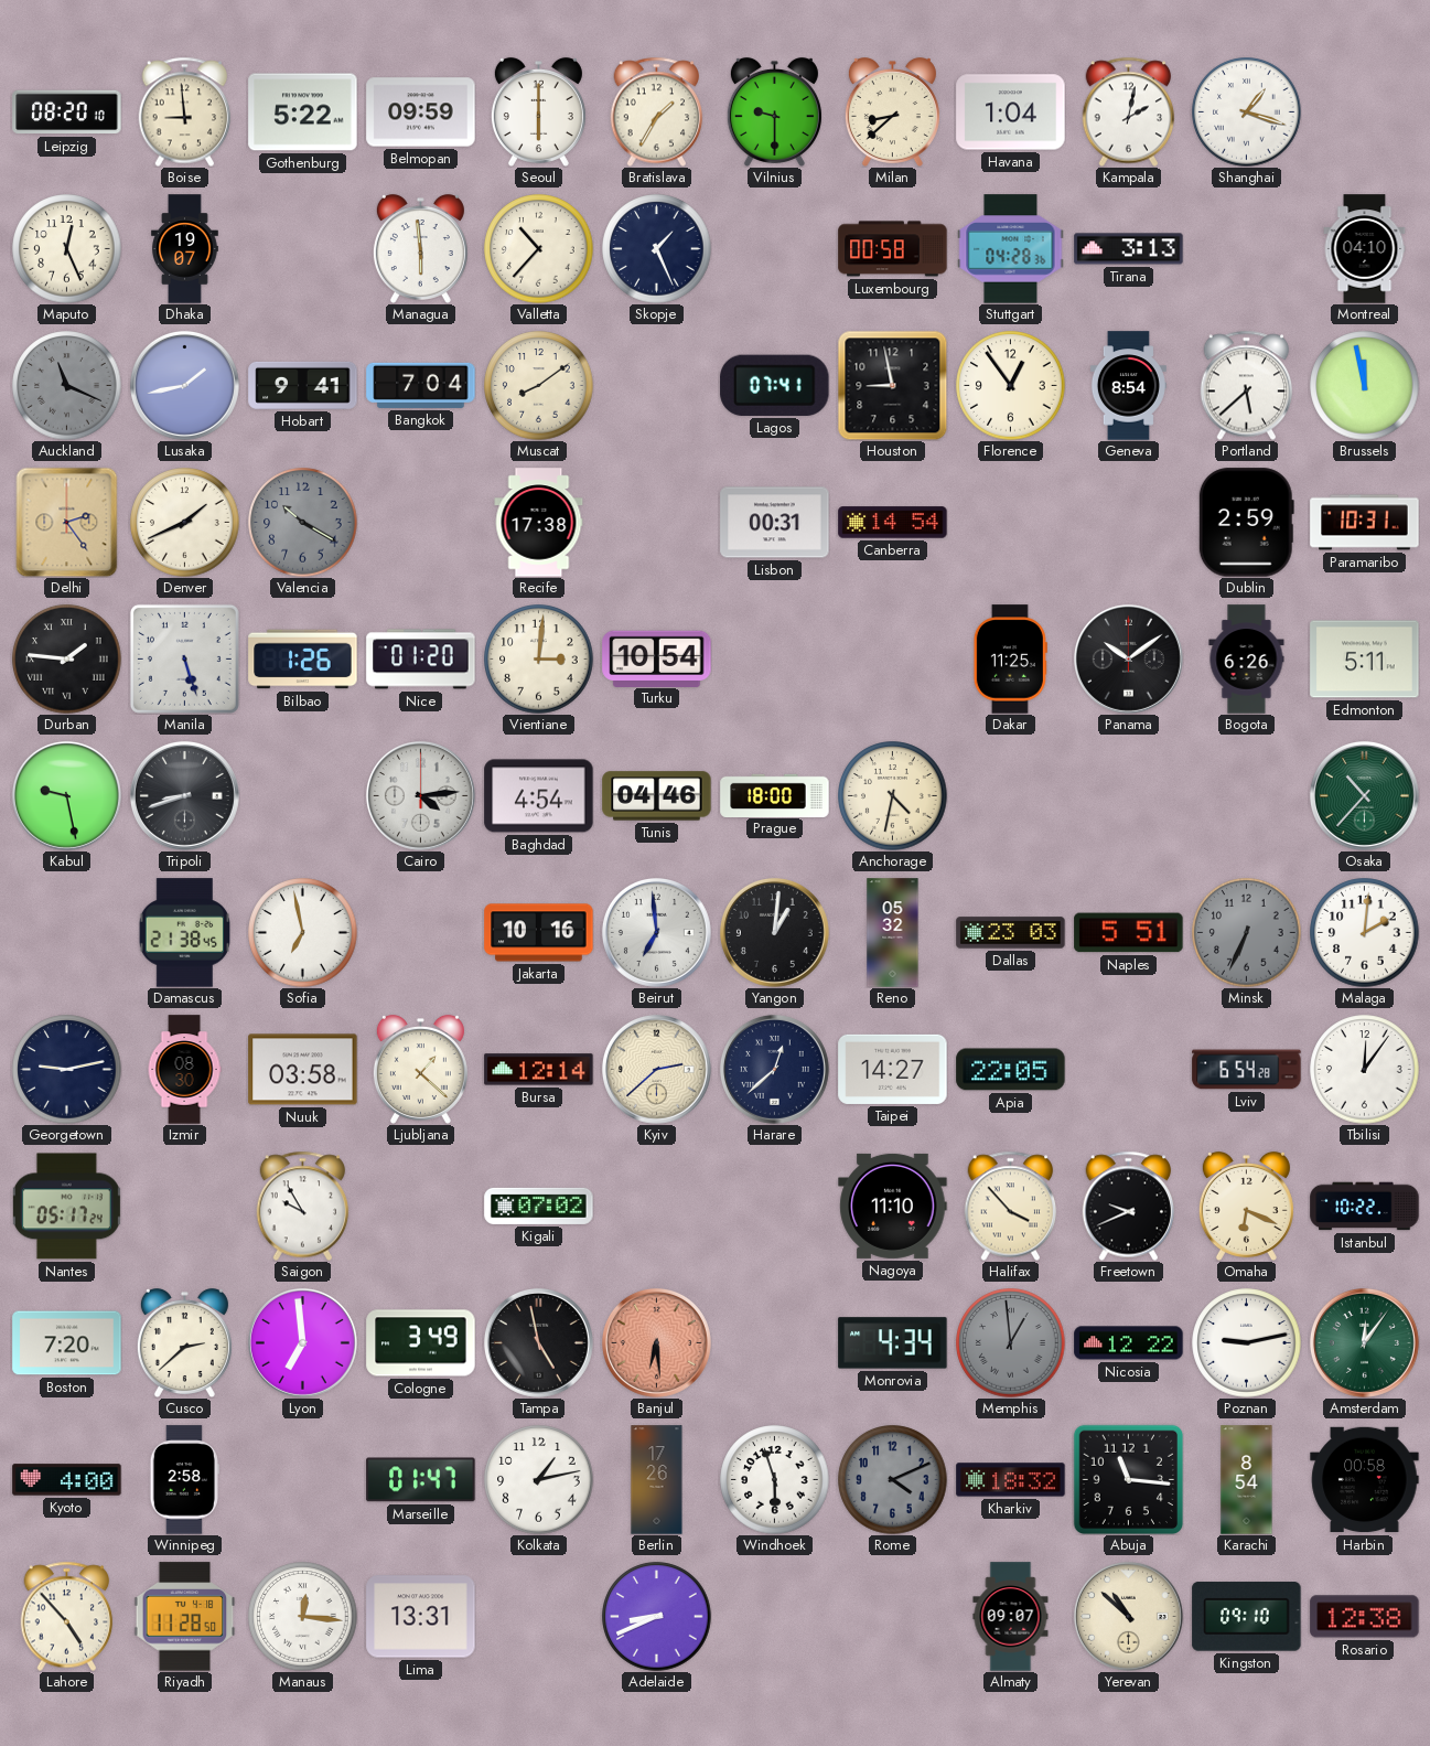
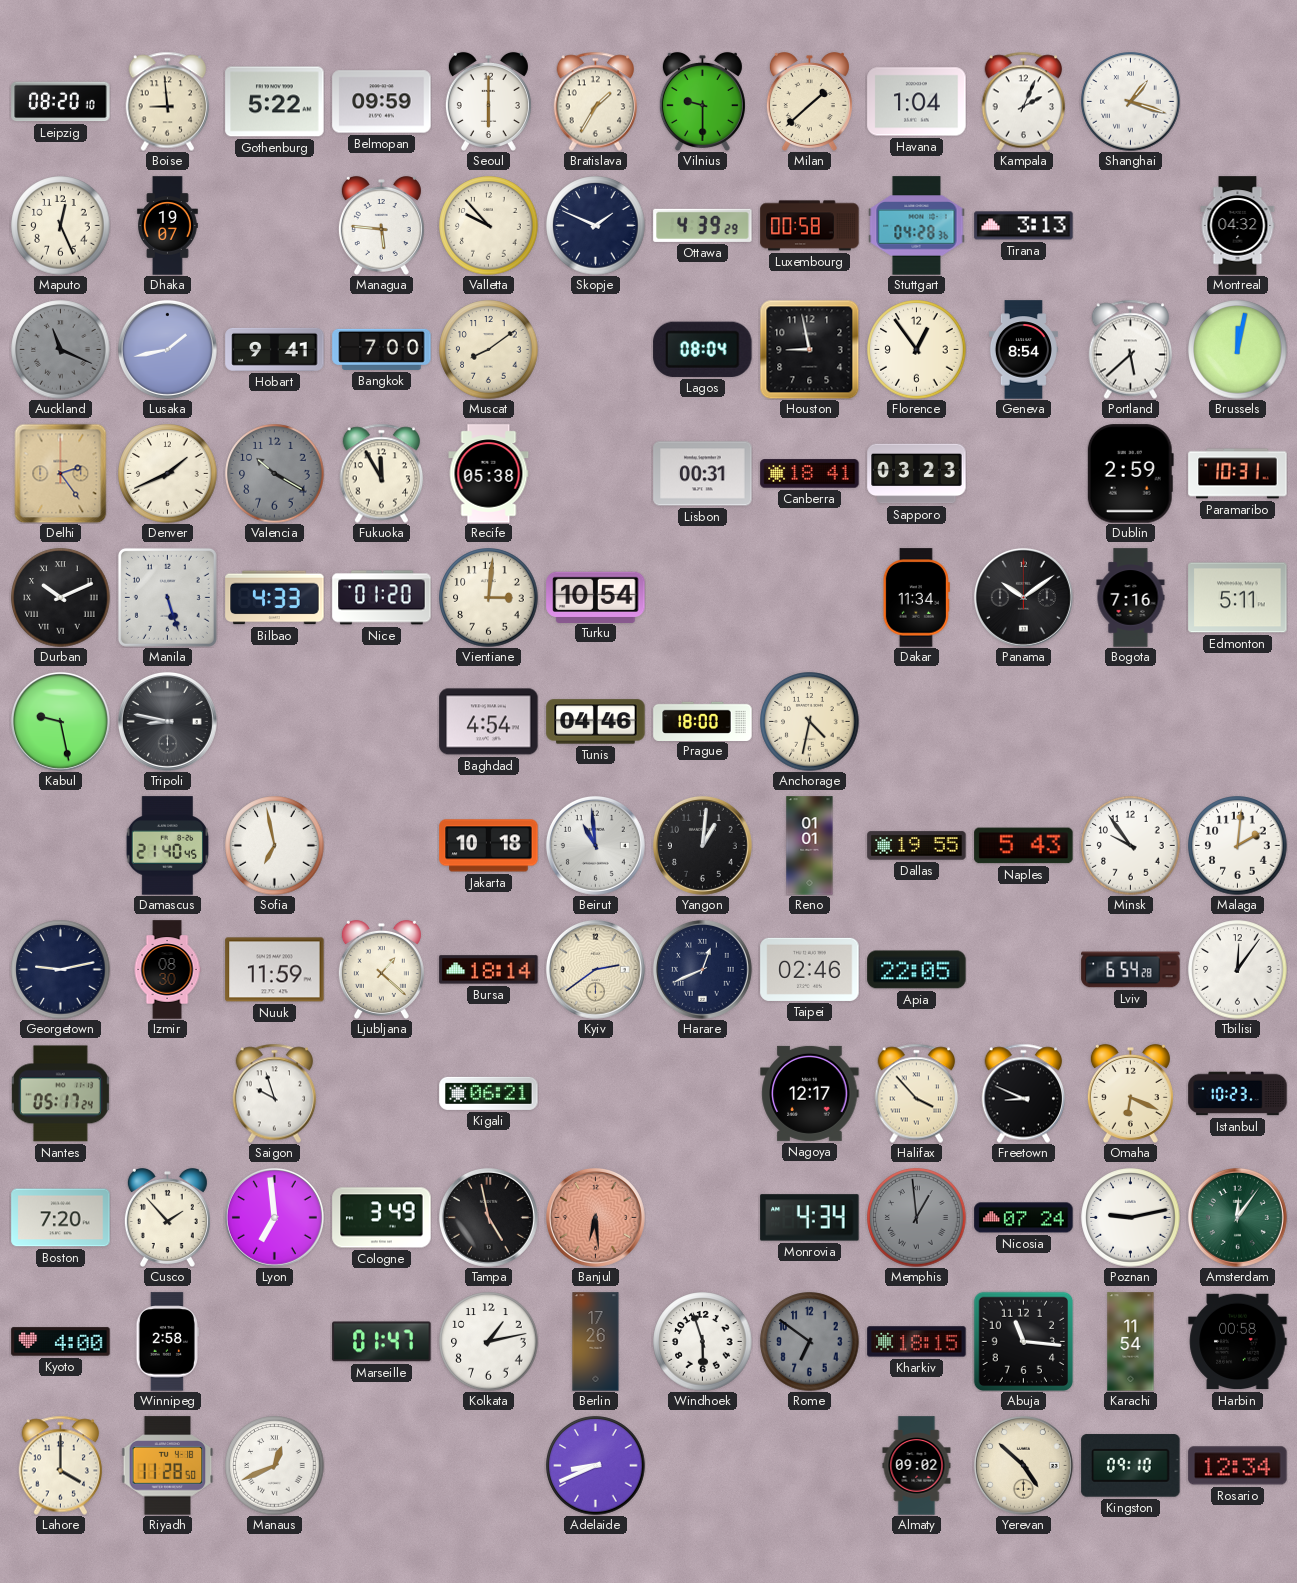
Milan: 8:38 -> 1:38 (809, 101)
Kampala: 2:02 -> 2:04 (1024, 101)
Managua: 5:59 -> 5:46 (381, 225)
Valletta: 10:37 -> 9:53 (489, 226)
Skopje: 1:26 -> 1:49 (596, 226)
Ottawa: none -> 4:39 (703, 225)
Montreal: 04:10 -> 04:32 (1238, 226)
Bangkok: 7:04 -> 7:00 (382, 349)
Lagos: 07:41 -> 08:04 (703, 349)
Brussels: 11:58 -> 12:02 (1238, 350)
Fukuoka: none -> 11:55 (382, 473)
Recife: 17:38 -> 05:38 (489, 474)
Canberra: 14:54 -> 18:41 (810, 474)
Sapporo: none -> 03:23 (917, 474)
Durban: 1:46 -> 10:11 (61, 598)
Bilbao: 1:26 -> 4:33 (275, 598)
Dakar: 11:25 -> 11:34 (916, 598)
Bogota: 6:26 -> 7:16 (1131, 598)
Tripoli: 8:42 -> 8:47 (167, 721)
Cairo: 4:14 -> none (420, 795)
Osaka: 10:37 -> none (1364, 795)
Damascus: 21:38 -> 21:40 (167, 846)
Jakarta: 10:16 -> 10:18 (489, 846)
Beirut: 6:59 -> 10:59 (595, 845)
Reno: 05:32 -> 01:01 (810, 846)
Dallas: 23:03 -> 19:55 (917, 846)
Naples: 5:51 -> 5:43 (1024, 846)
Minsk: 6:34 -> 9:54 (1131, 846)
Minsk dial: grey -> white (1131, 846)
Nuuk: 03:58 -> 11:59 (275, 970)
Bursa: 12:14 -> 18:14 (489, 970)
Kyiv: 2:38 -> 2:39 (595, 969)
Harare: 12:38 -> 12:41 (702, 969)
Taipei: 14:27 -> 02:46 (810, 969)
Saigon: 9:55 -> 9:57 (275, 1093)
Kigali: 07:02 -> 06:21 (489, 1093)
Nagoya: 11:10 -> 12:17 (810, 1093)
Freetown: 9:41 -> 8:49 (1024, 1093)
Istanbul: 10:22 -> 10:23 (1238, 1094)
Cusco: 2:38 -> 1:53 (167, 1217)
Nicosia: 12:22 -> 07:24 (1024, 1218)
Rome: 4:11 -> 6:51 (810, 1342)
Kharkiv: 18:32 -> 18:15 (917, 1342)
Karachi: 8:54 -> 11:54 (1131, 1342)
Lahore: 4:53 -> 4:00 (61, 1465)
Manaus: 12:16 -> 12:41 (275, 1466)
Lima: 13:31 -> none (421, 1617)
Almaty: 09:07 -> 09:02 (917, 1466)
Yerevan: 10:52 -> 4:52 (1023, 1465)
Rosario: 12:38 -> 12:34 (1238, 1466)
